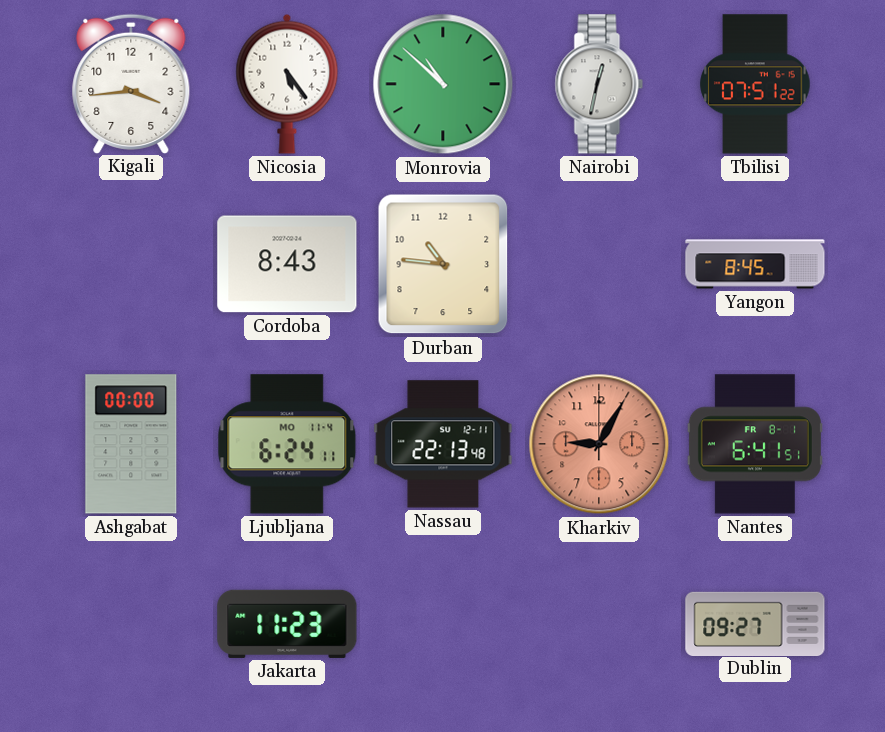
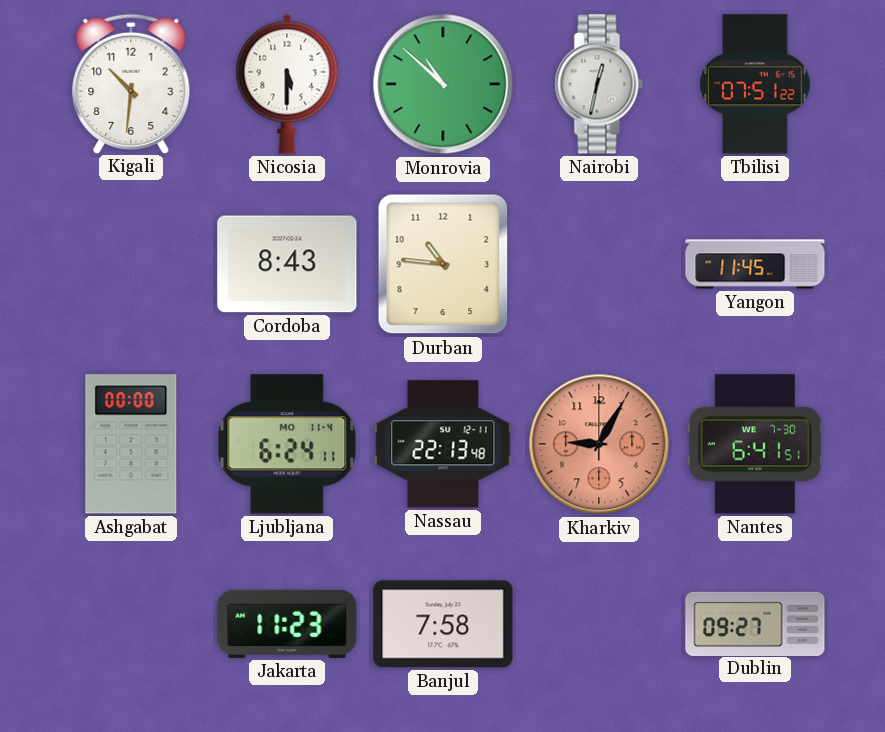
Kigali: 3:44 -> 10:31 (131, 83)
Nicosia: 5:24 -> 5:30 (287, 84)
Yangon: 8:45 -> 11:45 (755, 264)
Nantes date: FR 8-1 -> WE 7-30 (755, 444)
Banjul: none -> 7:58 (443, 624)
